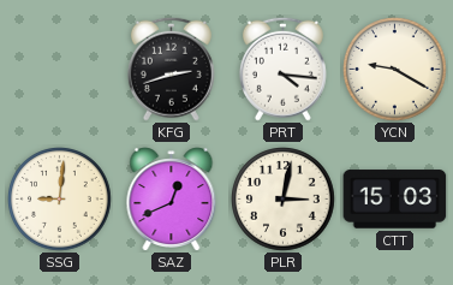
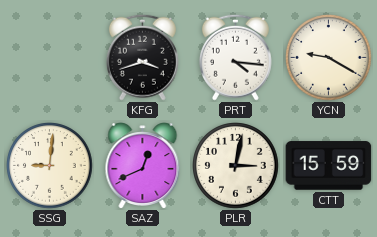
KFG: 2:42 -> 3:42 (142, 57)
CTT: 15:03 -> 15:59 (329, 166)
